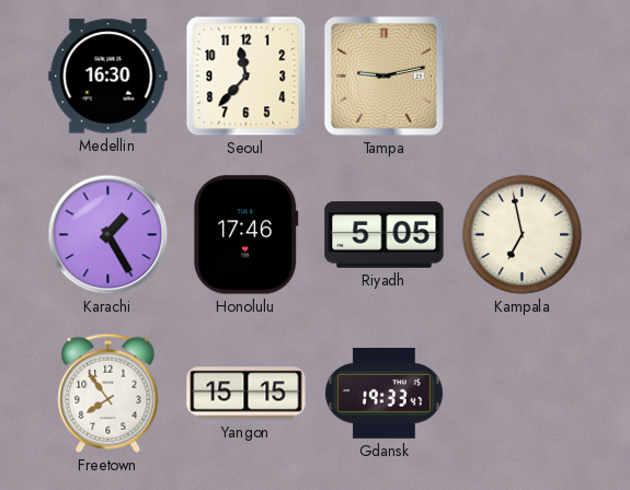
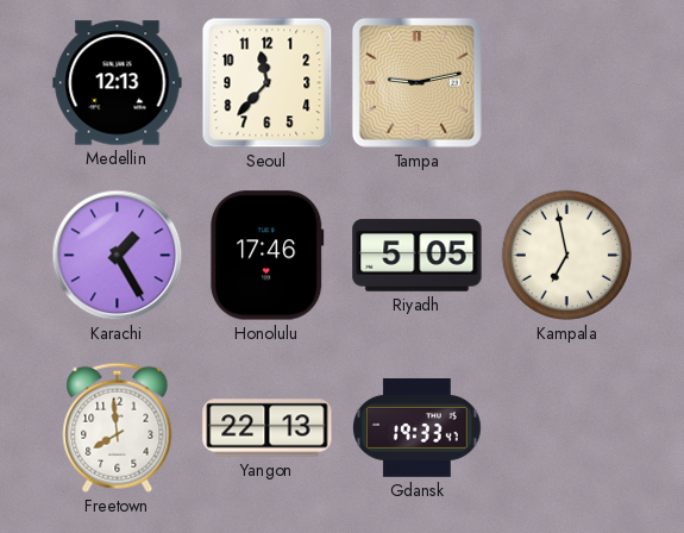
Medellin: 16:30 -> 12:13 (118, 83)
Freetown: 7:54 -> 7:59 (118, 427)
Yangon: 15:15 -> 22:13 (268, 428)
